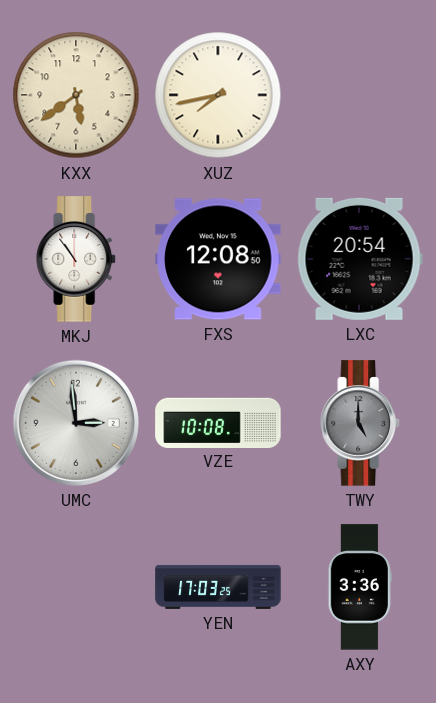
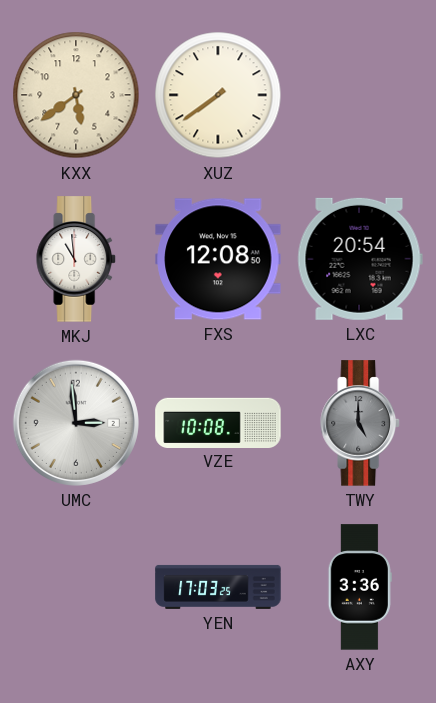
XUZ: 7:43 -> 7:39 (218, 95)
MKJ: 10:54 -> 10:59 (76, 259)
